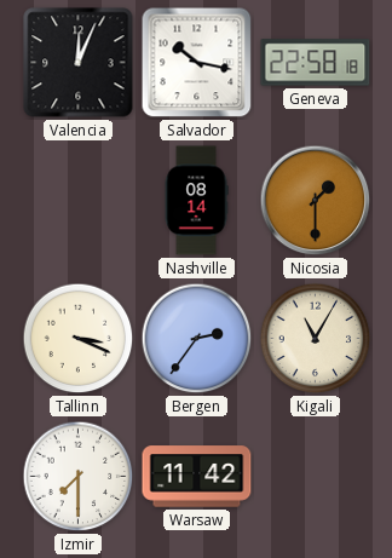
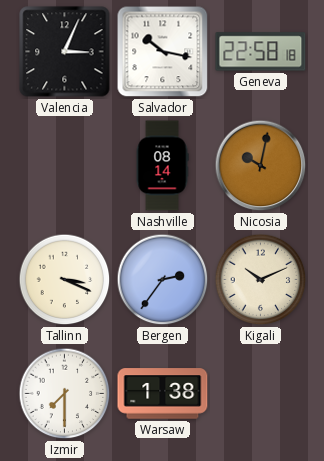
Valencia: 12:04 -> 3:04 (65, 52)
Nicosia: 1:30 -> 10:02 (261, 166)
Kigali: 11:05 -> 10:11 (261, 280)
Warsaw: 11:42 -> 1:38 (163, 394)
